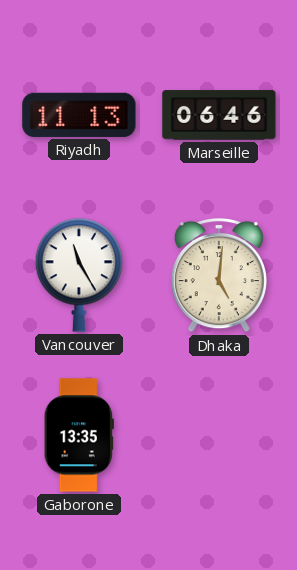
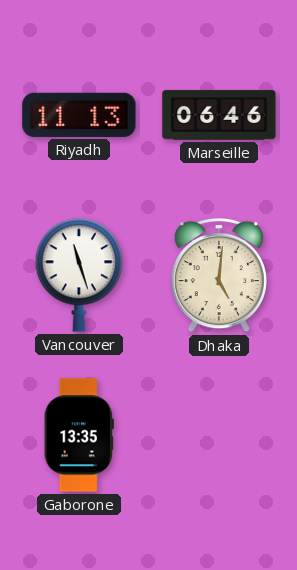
Vancouver: 11:25 -> 11:27 (78, 275)
